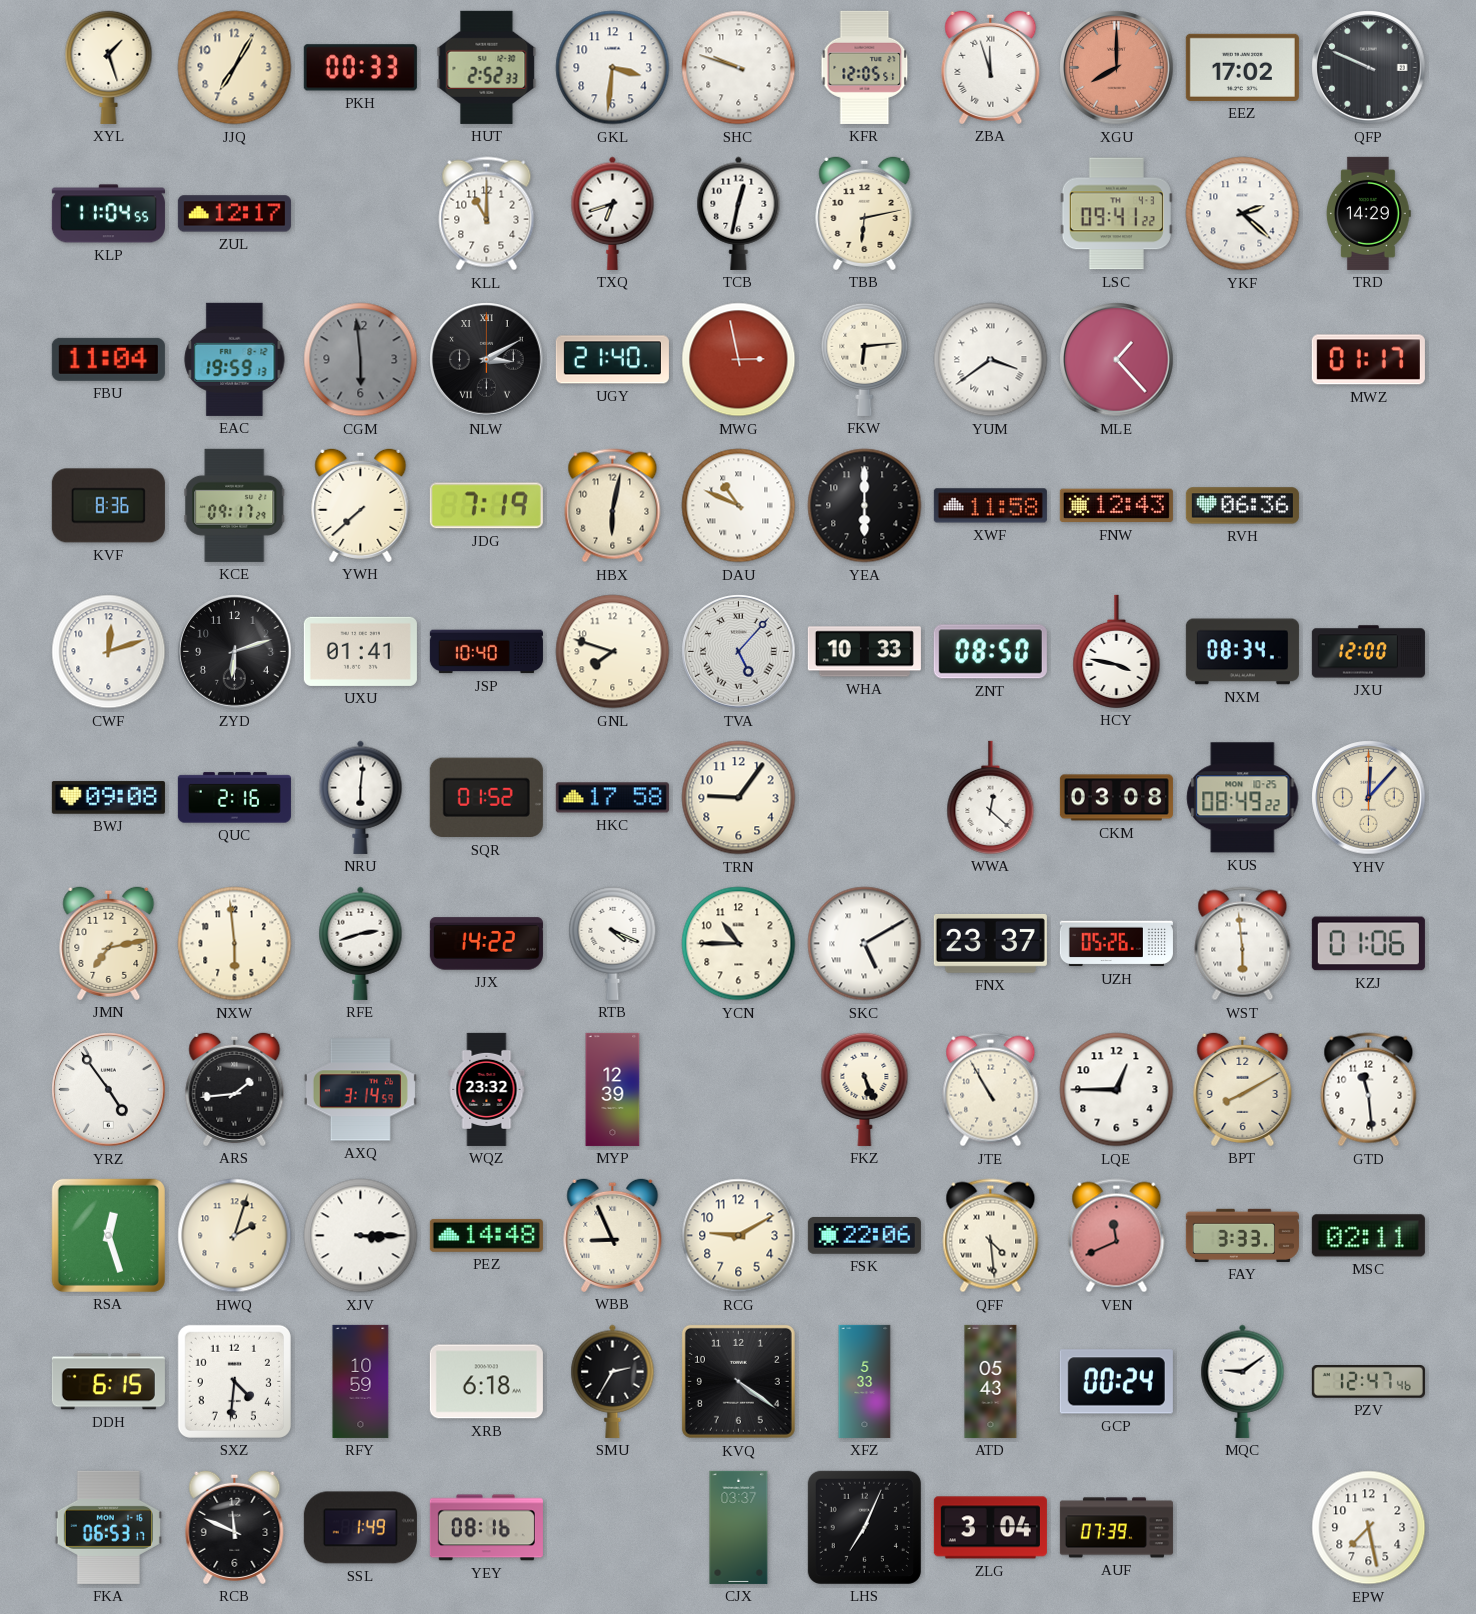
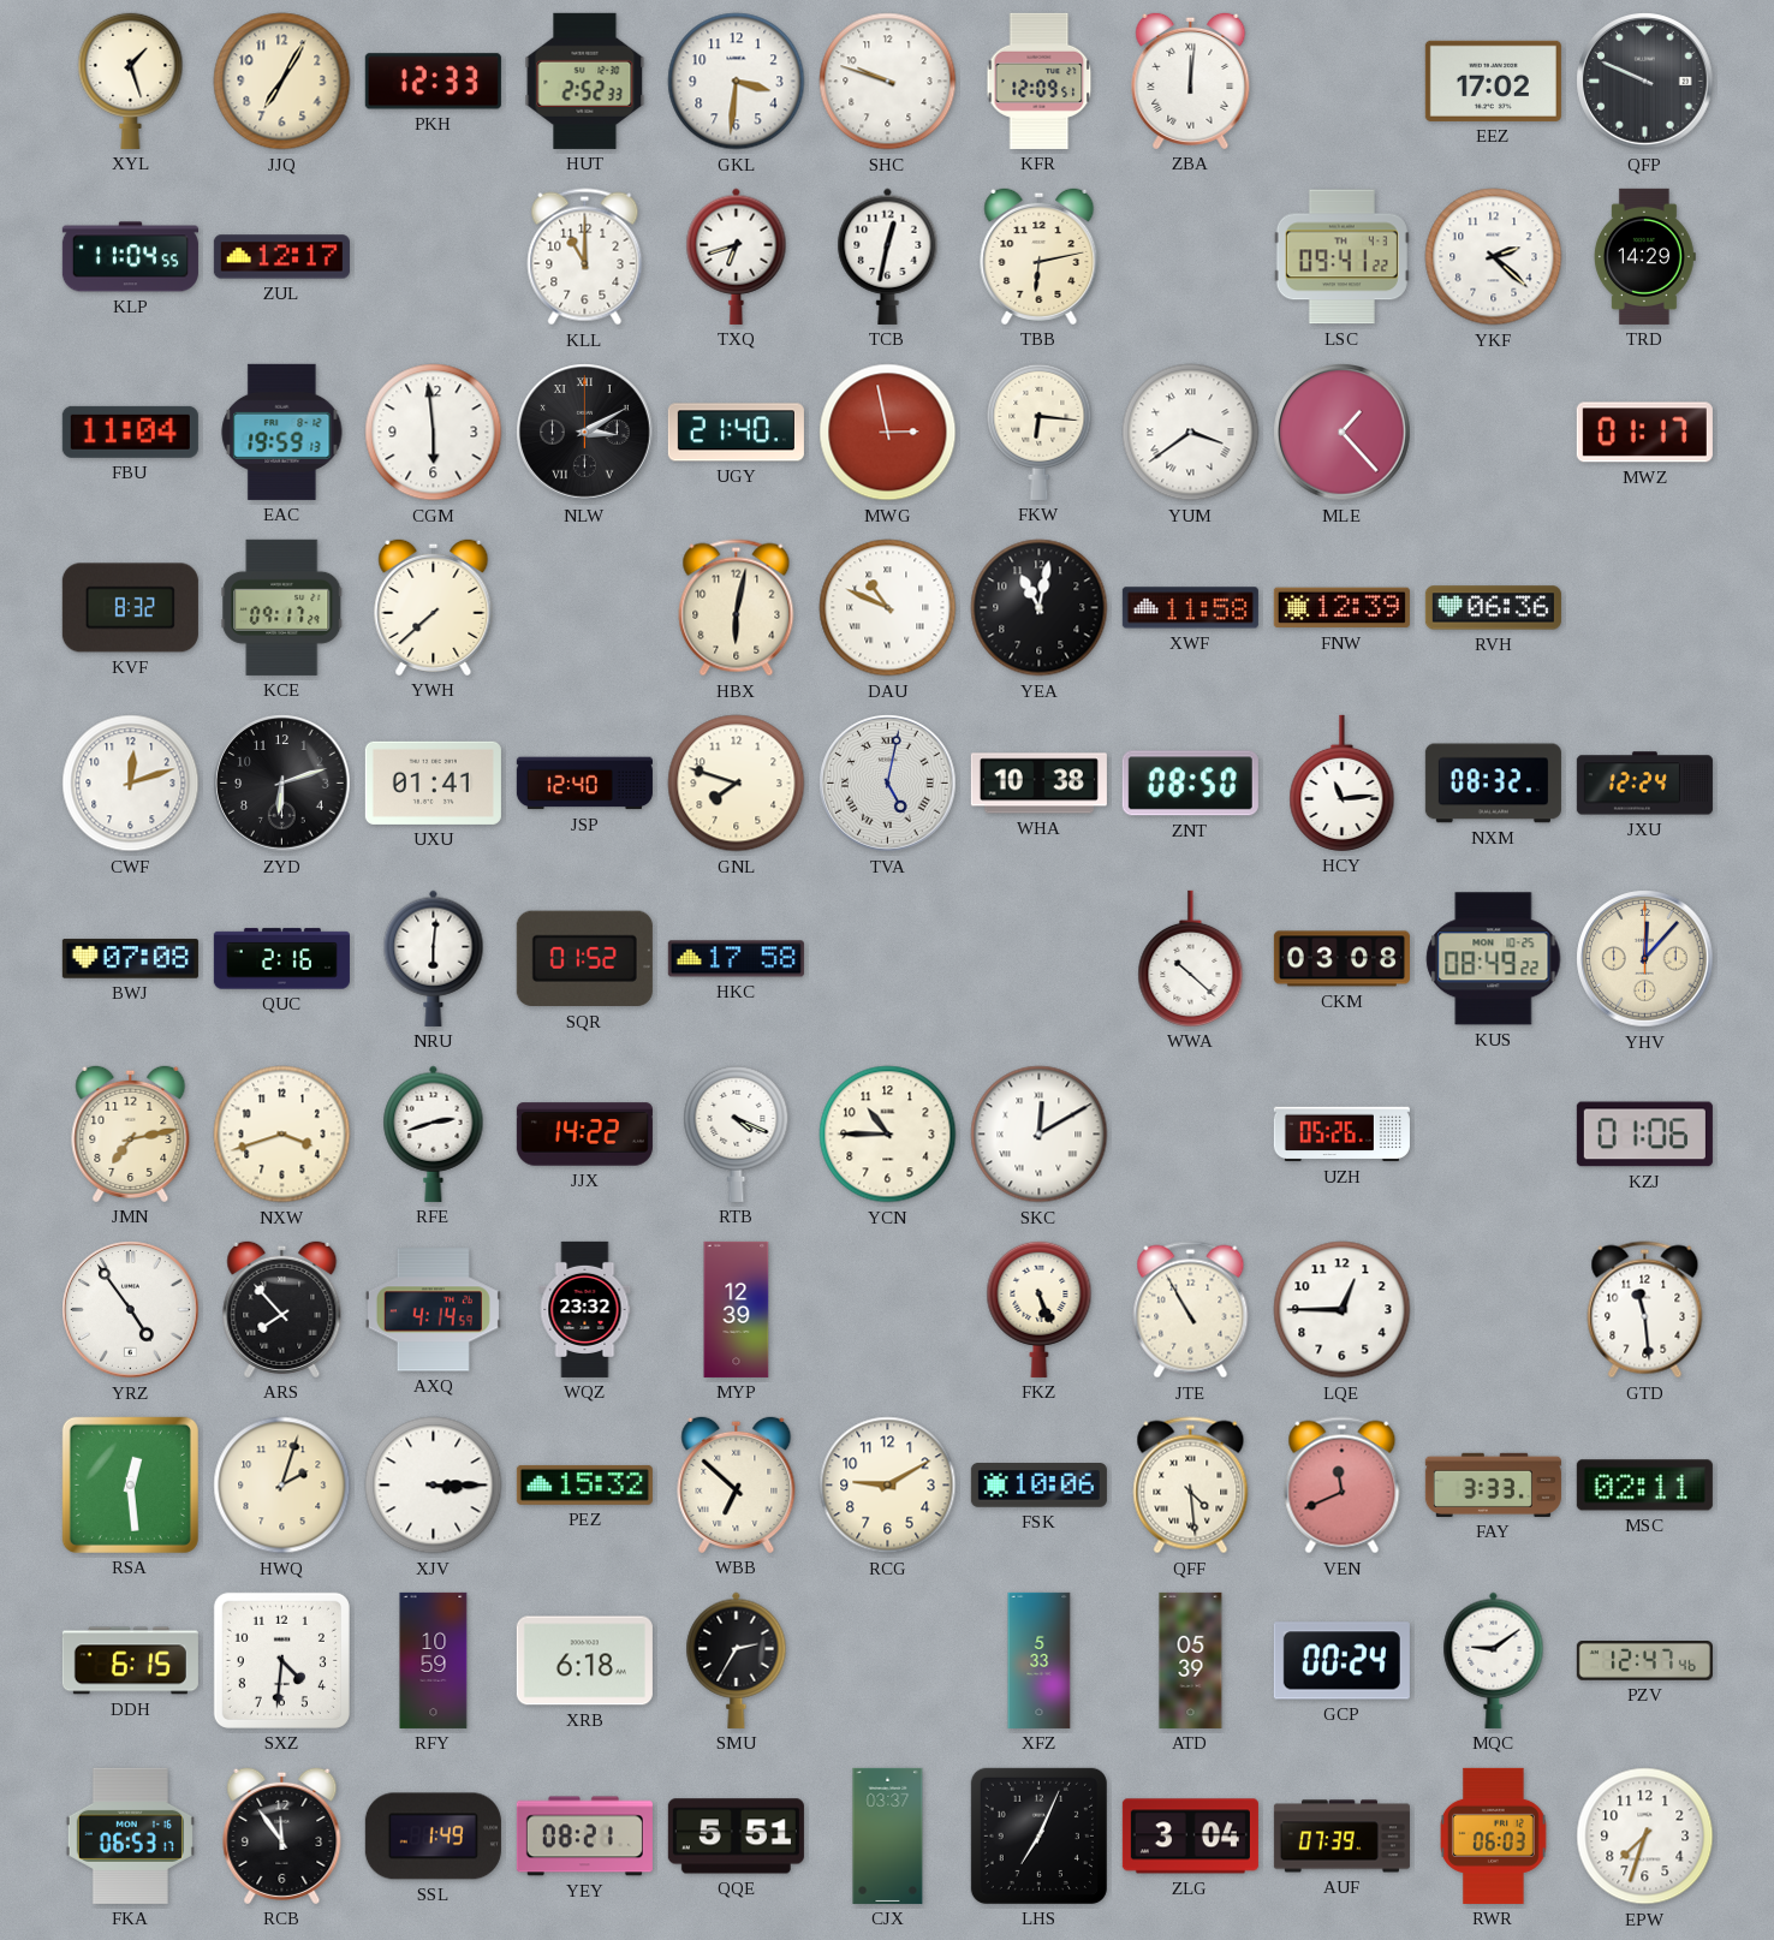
PKH: 00:33 -> 12:33 (433, 82)
KFR: 12:05 -> 12:09 (1040, 81)
ZBA: 11:57 -> 12:01 (1191, 81)
XGU: 8:00 -> none (1117, 68)
CGM dial: grey -> white (434, 433)
FKW: 6:14 -> 6:16 (1040, 432)
KVF: 8:36 -> 8:32 (130, 608)
JDG: 7:19 -> none (486, 506)
YEA: 6:00 -> 11:02 (1040, 608)
FNW: 12:43 -> 12:39 (1341, 608)
JSP: 10:40 -> 12:40 (584, 784)
TVA: 5:07 -> 5:02 (888, 784)
WHA: 10:33 -> 10:38 (1038, 784)
HCY: 3:47 -> 11:14 (1343, 782)
NXM: 08:34 -> 08:32 (1493, 784)
JXU: 12:00 -> 12:24 (1644, 784)
BWJ: 09:08 -> 07:08 (130, 959)
TRN: 9:06 -> none (739, 798)
WWA: 12:22 -> 10:22 (1191, 958)
NXW: 5:59 -> 3:42 (282, 1135)
SKC: 5:10 -> 12:10 (1040, 1135)
FNX: 23:37 -> none (990, 944)
WST: 5:59 -> none (1243, 944)
ARS: 1:44 -> 7:53 (282, 1309)
AXQ: 3:14 -> 4:14 (433, 1310)
BPT: 8:10 -> none (1243, 1089)
RSA: 12:27 -> 12:29 (130, 1484)
PEZ: 14:48 -> 15:32 (584, 1484)
WBB: 8:56 -> 6:52 (737, 1484)
FSK: 22:06 -> 10:06 (1038, 1486)
KVQ: 4:21 -> none (738, 1381)
ATD: 05:43 -> 05:39 (1191, 1660)
RCB: 11:49 -> 11:54 (282, 1835)
YEY: 08:16 -> 08:21 (584, 1837)
QQE: none -> 5:51 (736, 1837)
RWR: none -> 06:03 (1494, 1835)
EPW: 7:28 -> 7:33 (1645, 1837)
